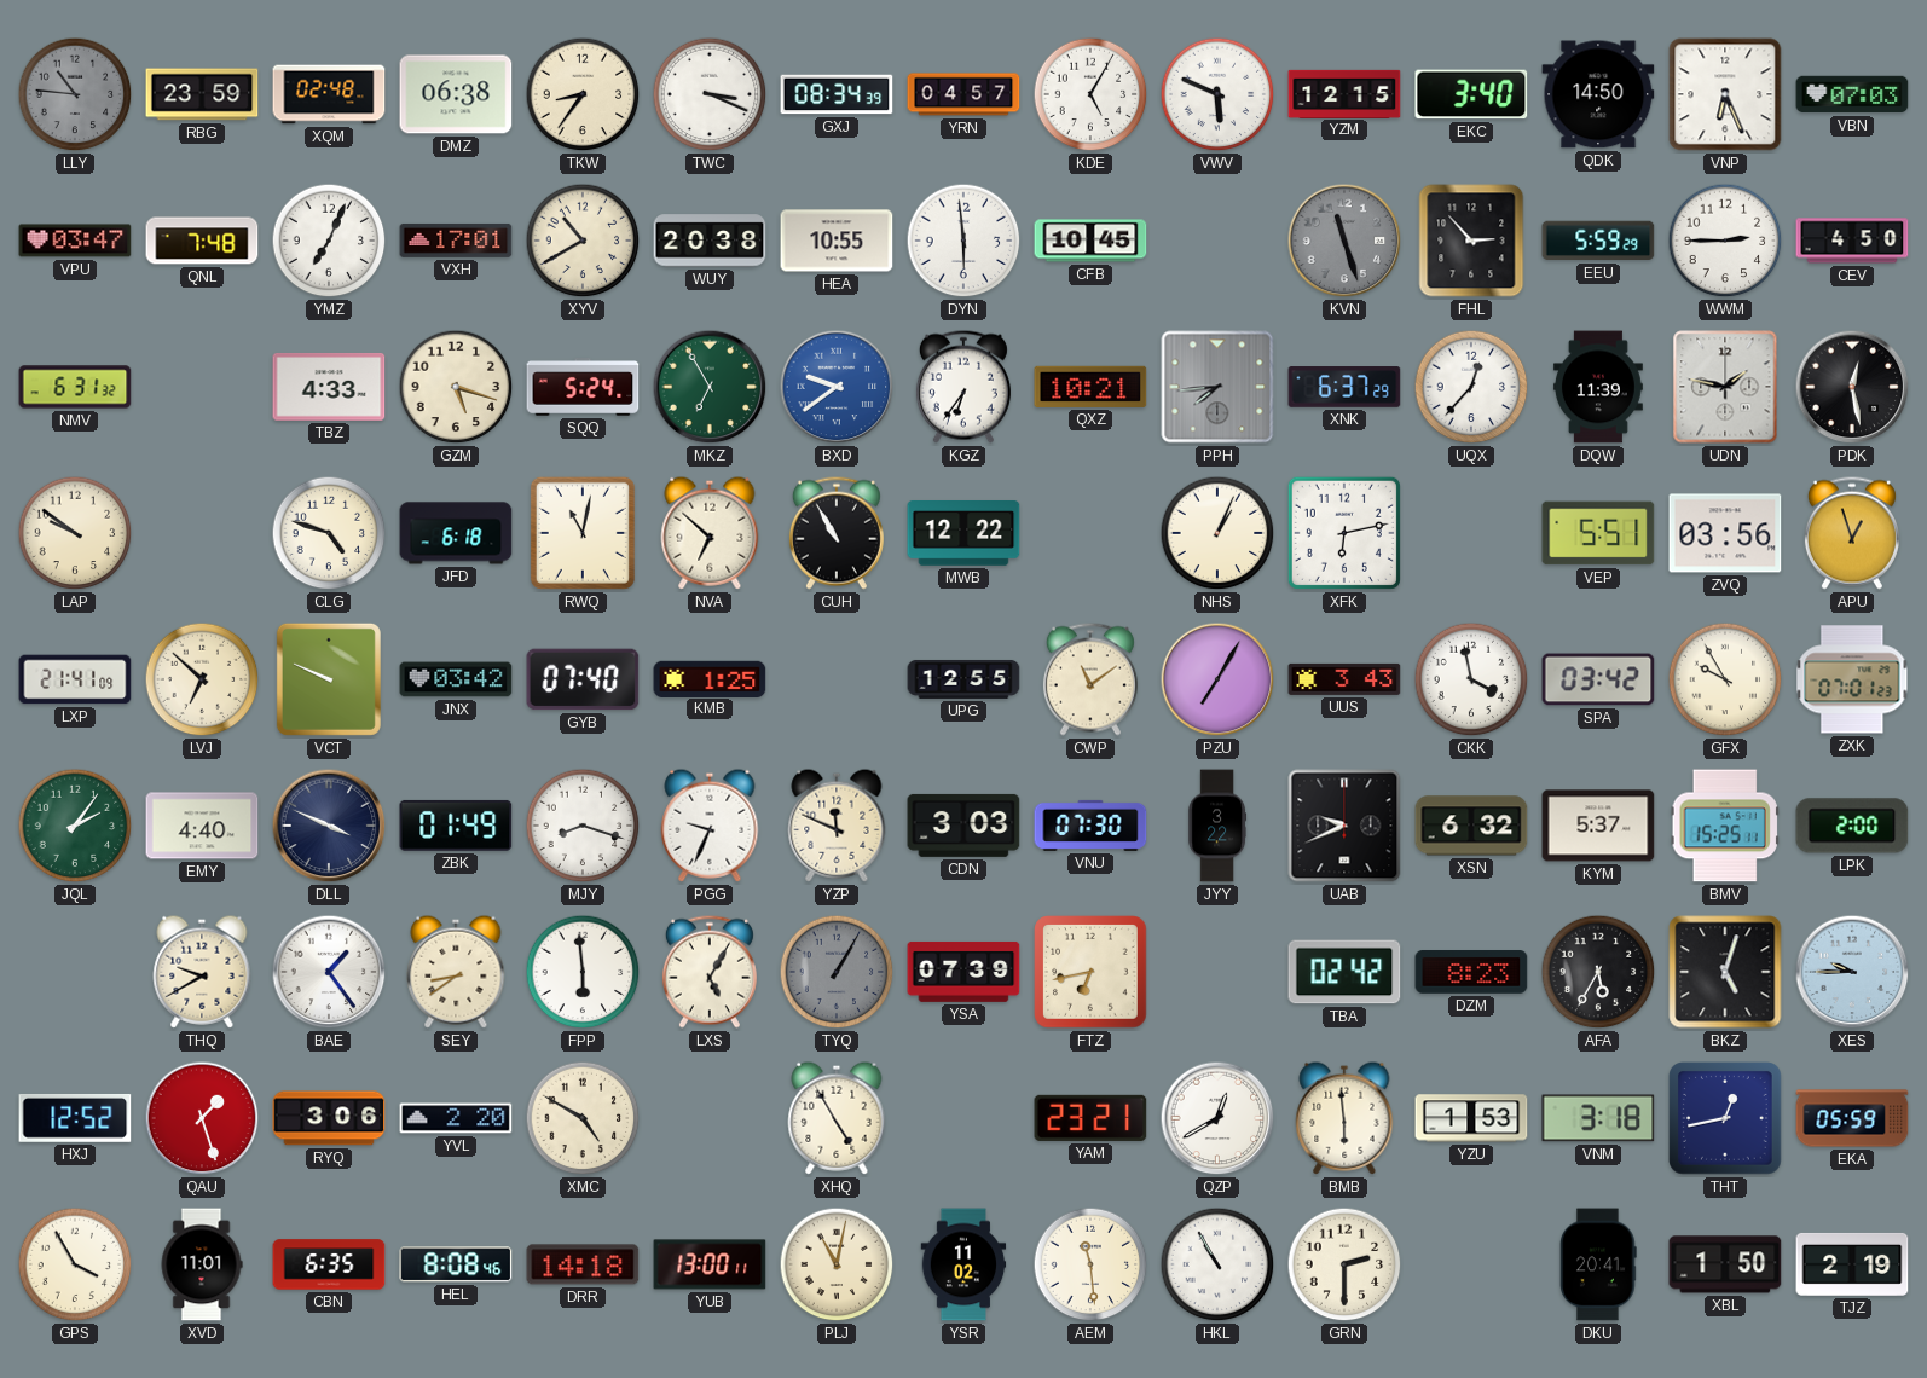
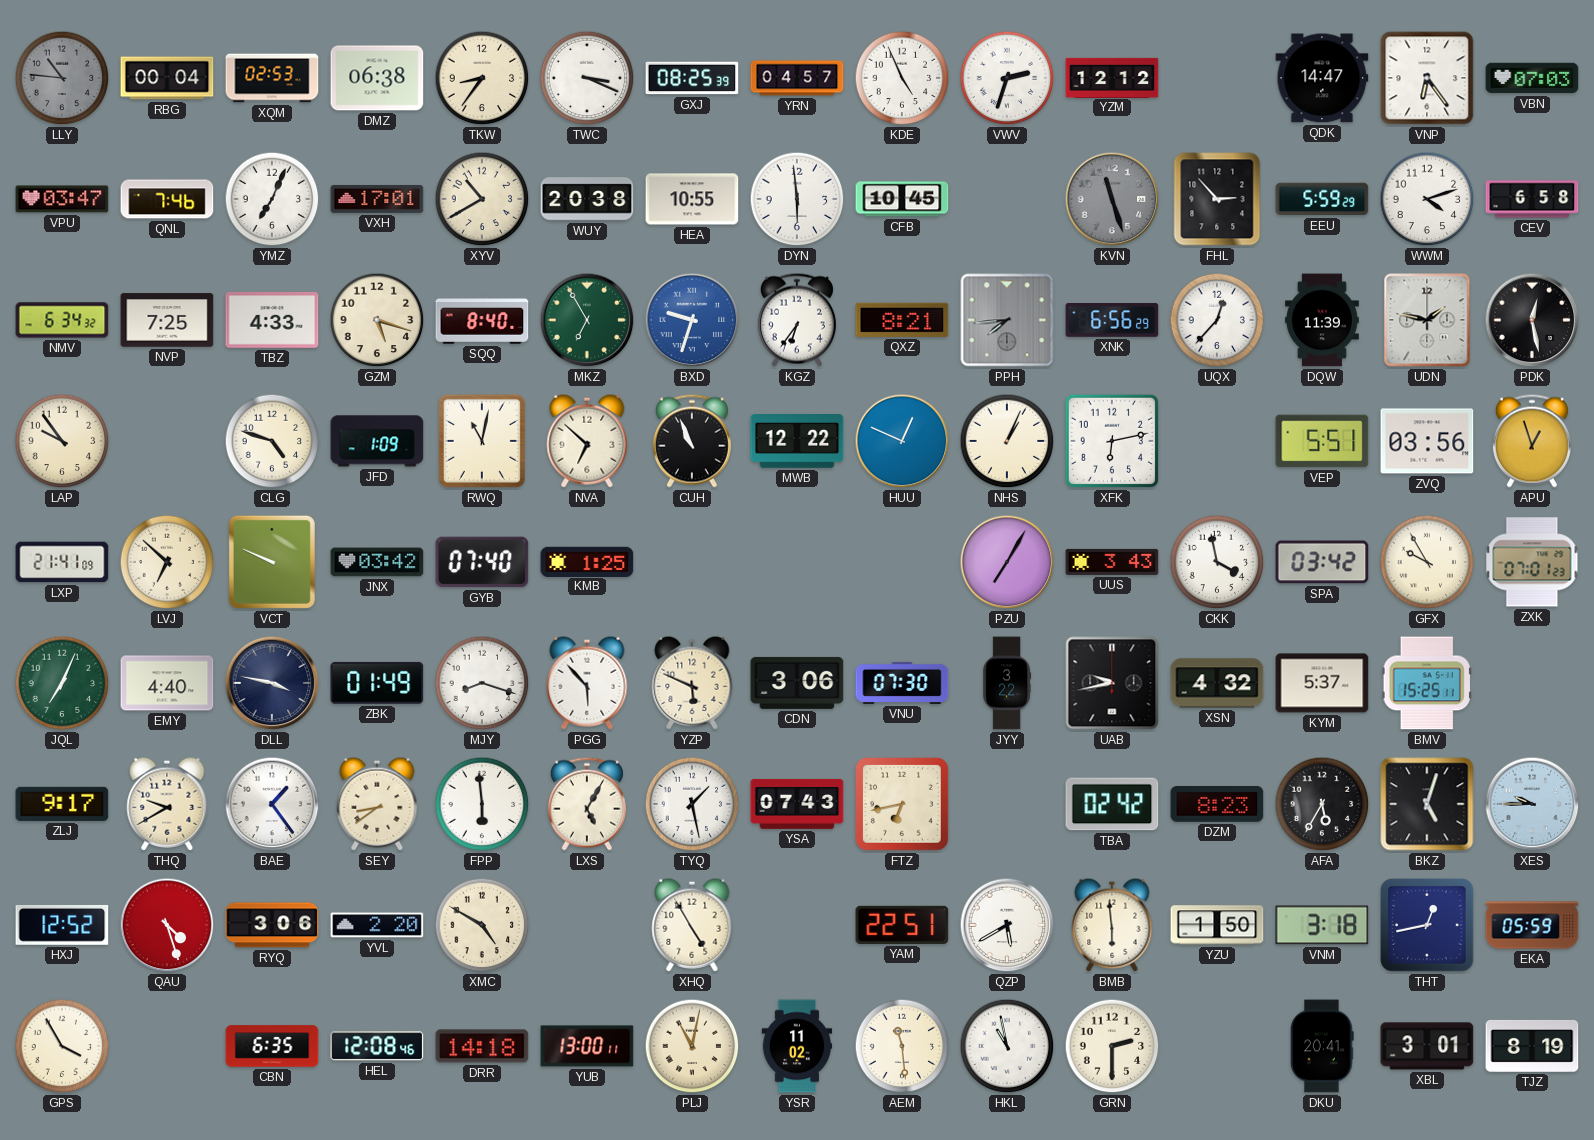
RBG: 23:59 -> 00:04 (167, 78)
XQM: 02:48 -> 02:53 (272, 78)
GXJ: 08:34 -> 08:25 (692, 78)
KDE: 5:05 -> 4:56 (902, 78)
VWV: 5:49 -> 2:33 (1007, 78)
YZM: 12:15 -> 12:12 (1112, 77)
EKC: 3:40 -> none (1471, 94)
QDK: 14:50 -> 14:47 (1322, 78)
VNP: 6:26 -> 6:24 (1427, 78)
QNL: 7:48 -> 7:46 (167, 199)
WWM: 2:45 -> 4:12 (1427, 199)
CEV: 4:50 -> 6:58 (1532, 199)
NMV: 6:31 -> 6:34 (62, 320)
NVP: none -> 7:25 (167, 320)
SQQ: 5:24 -> 8:40 (482, 321)
BXD: 9:39 -> 9:33 (692, 320)
QXZ: 10:21 -> 8:21 (902, 320)
XNK: 6:37 -> 6:56 (1112, 320)
LAP: 9:51 -> 9:54 (62, 441)
JFD: 6:18 -> 1:09 (377, 441)
CUH: 10:55 -> 10:56 (692, 441)
HUU: none -> 12:49 (902, 441)
UPG: 12:55 -> none (964, 679)
CWP: 11:09 -> none (1090, 679)
JQL: 2:06 -> 7:04 (62, 683)
DLL: 3:49 -> 3:47 (272, 683)
PGG: 9:34 -> 5:53 (587, 683)
YZP: 11:49 -> 5:49 (692, 683)
CDN: 3:03 -> 3:06 (797, 683)
UAB: 9:41 -> 9:43 (1112, 683)
XSN: 6:32 -> 4:32 (1217, 683)
LPK: 2:00 -> none (1852, 826)
ZLJ: none -> 9:17 (62, 804)
TYQ: 1:05 -> 1:28 (692, 804)
TYQ dial: grey -> white (692, 804)
YSA: 07:39 -> 07:43 (797, 804)
QAU: 1:27 -> 4:27 (167, 925)
YAM: 23:21 -> 22:51 (902, 925)
QZP: 12:40 -> 5:40 (1007, 925)
YZU: 1:53 -> 1:50 (1217, 925)
XVD: 11:01 -> none (202, 1264)
HEL: 8:08 -> 12:08 (377, 1046)
HKL: 10:55 -> 10:58 (1007, 1046)
XBL: 1:50 -> 3:01 (1427, 1046)
TJZ: 2:19 -> 8:19 (1532, 1046)
